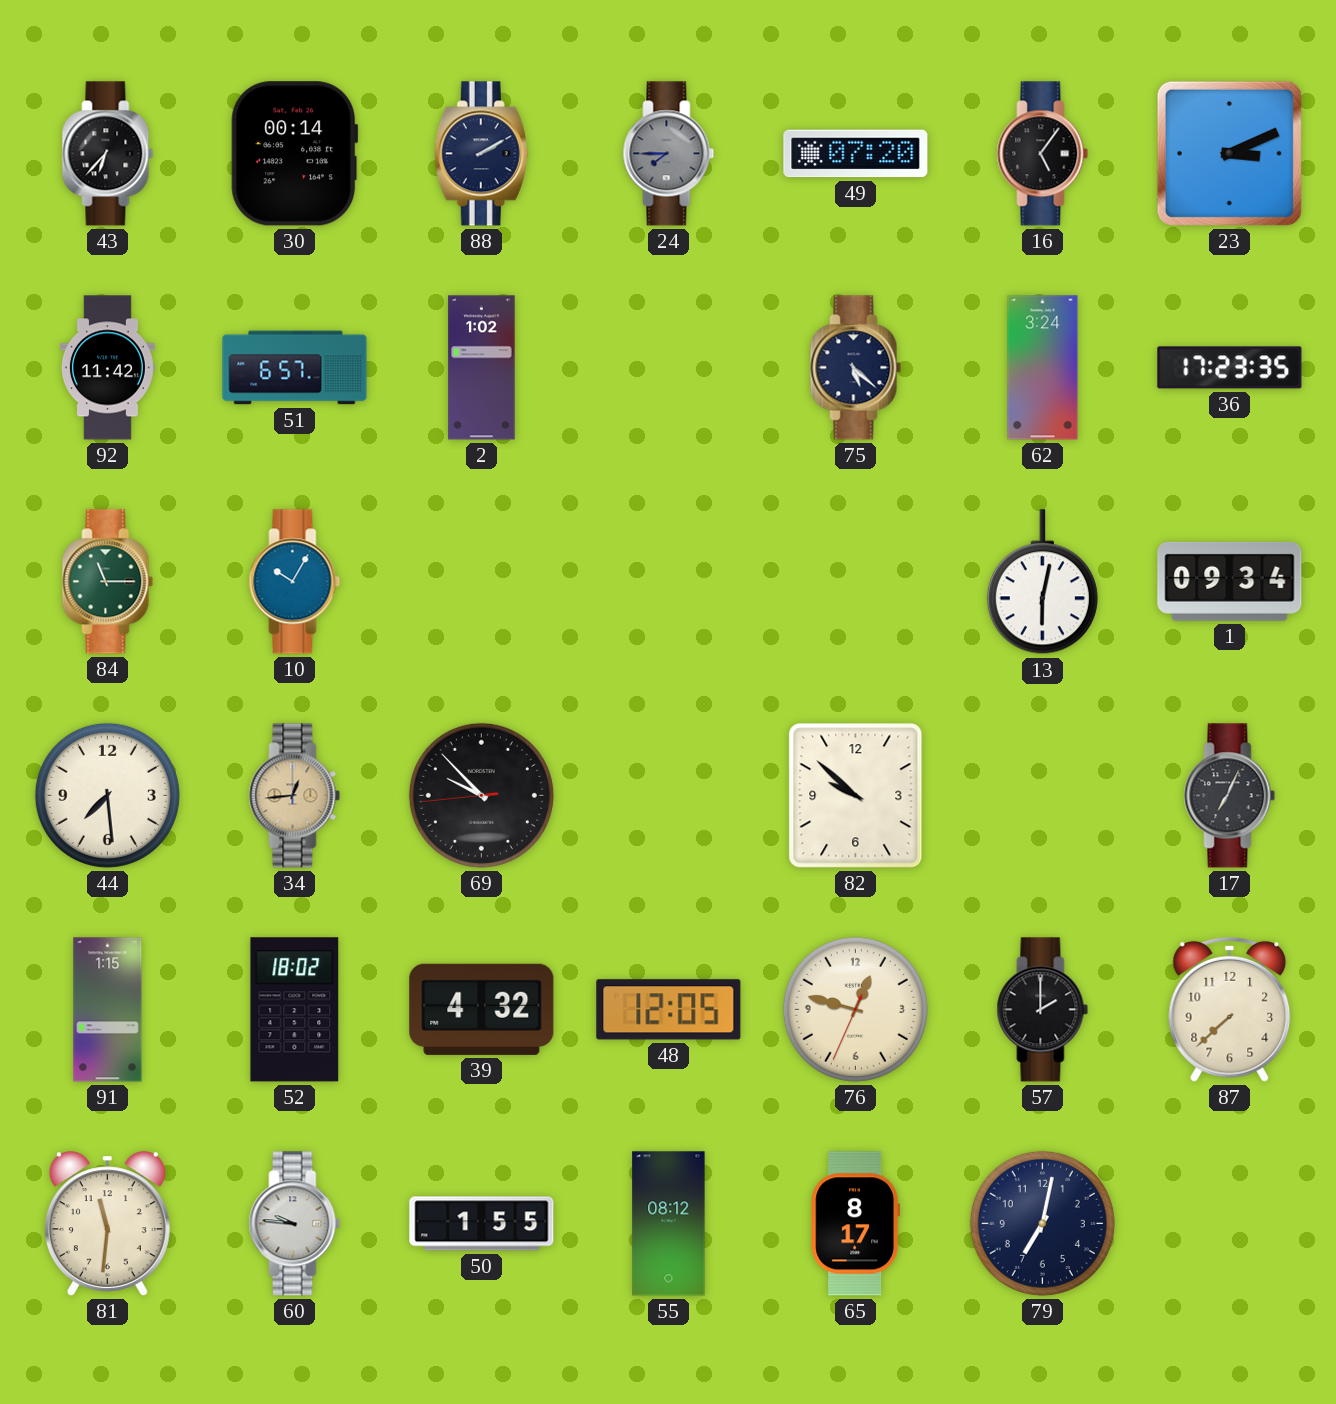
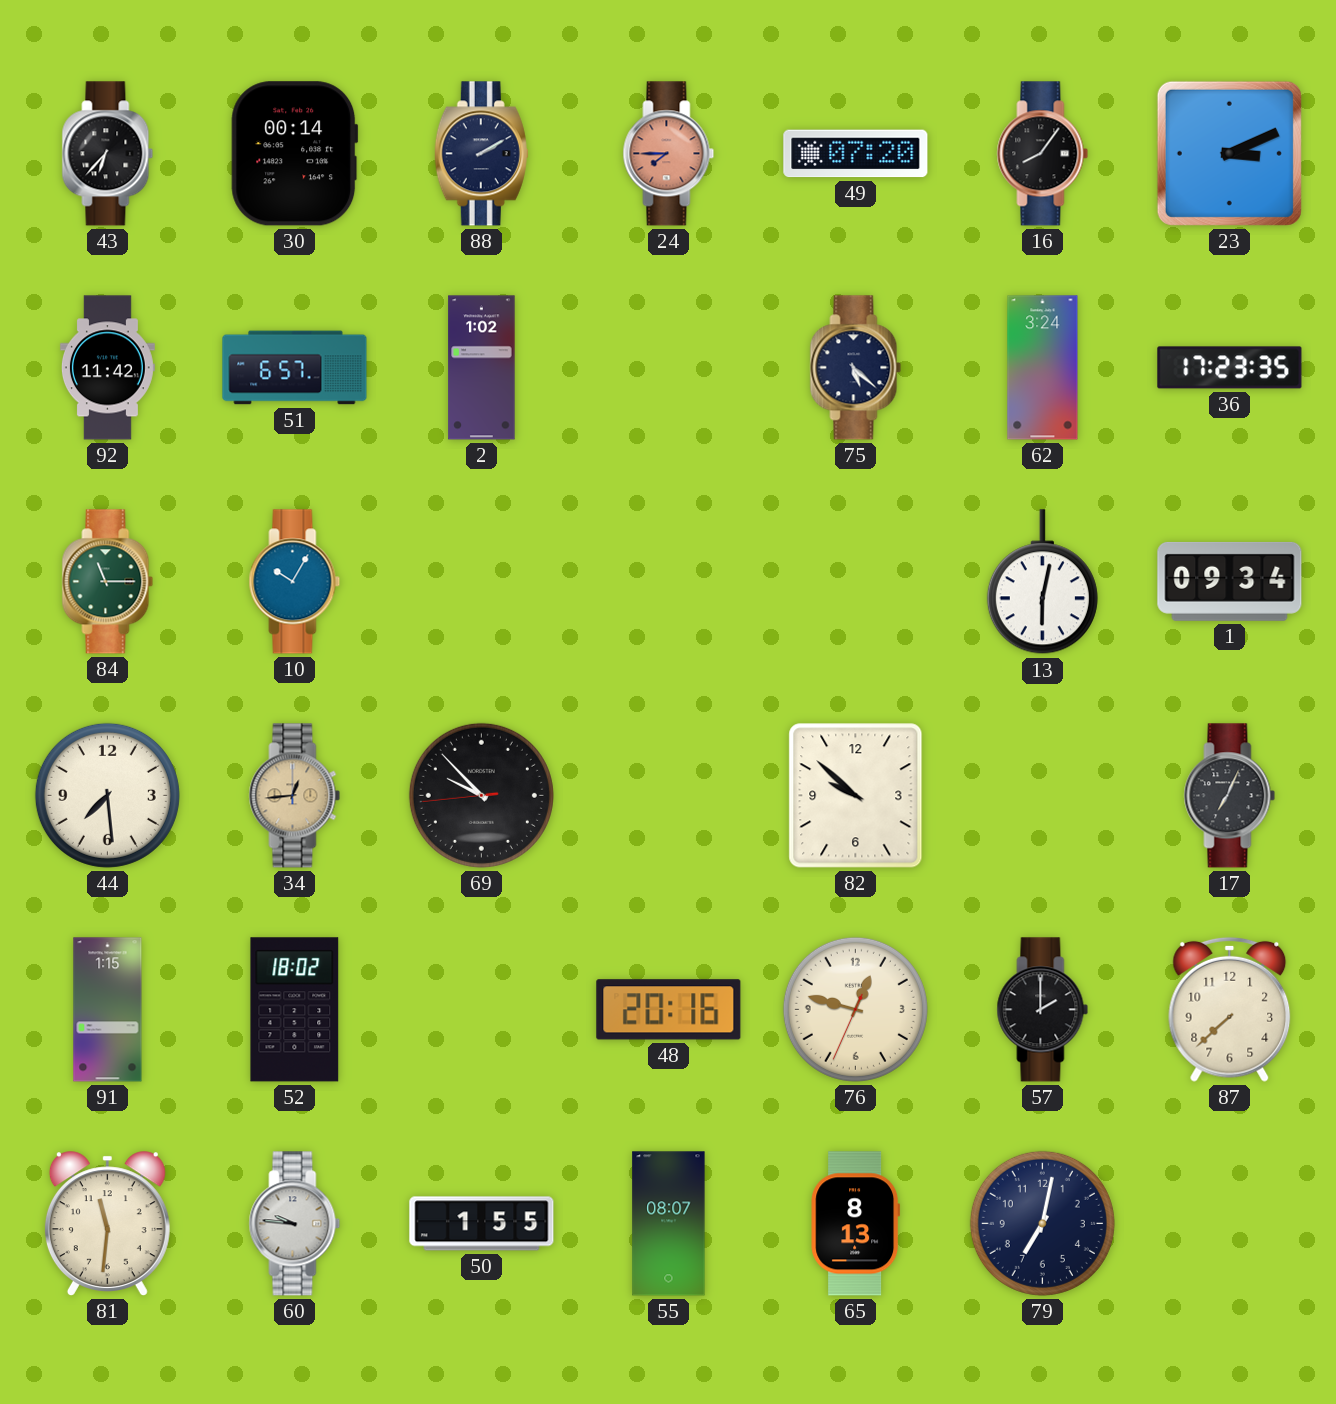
24 dial: grey -> salmon (669, 154)
16: 5:06 -> 8:06 (1043, 154)
39: 4:32 -> none (482, 1009)
48: 12:05 -> 20:16 (669, 1010)
55: 08:12 -> 08:07 (669, 1224)
65: 8:17 -> 8:13 (856, 1224)
